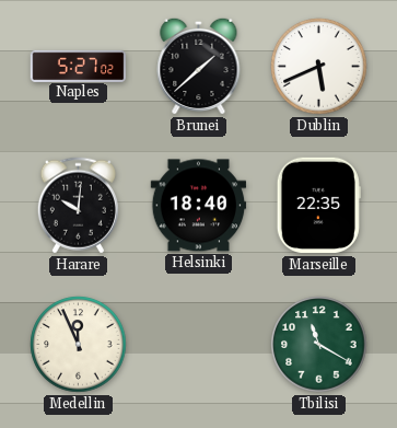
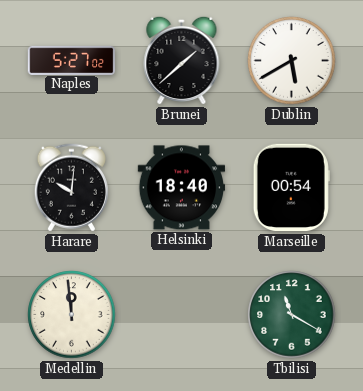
Dublin: 5:41 -> 5:40 (292, 61)
Marseille: 22:35 -> 00:54 (291, 188)
Medellin: 11:56 -> 11:59 (72, 315)
